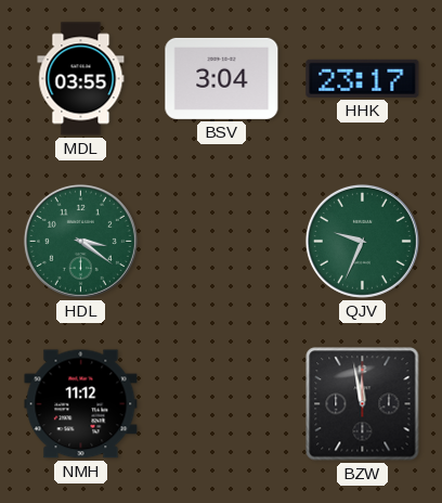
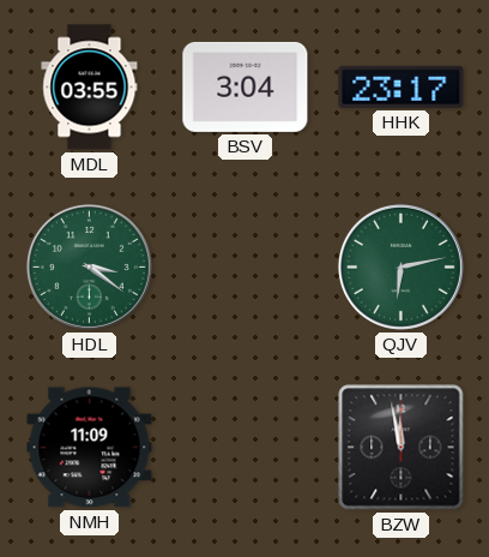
QJV: 9:34 -> 6:13 (400, 266)
NMH: 11:12 -> 11:09 (90, 448)
